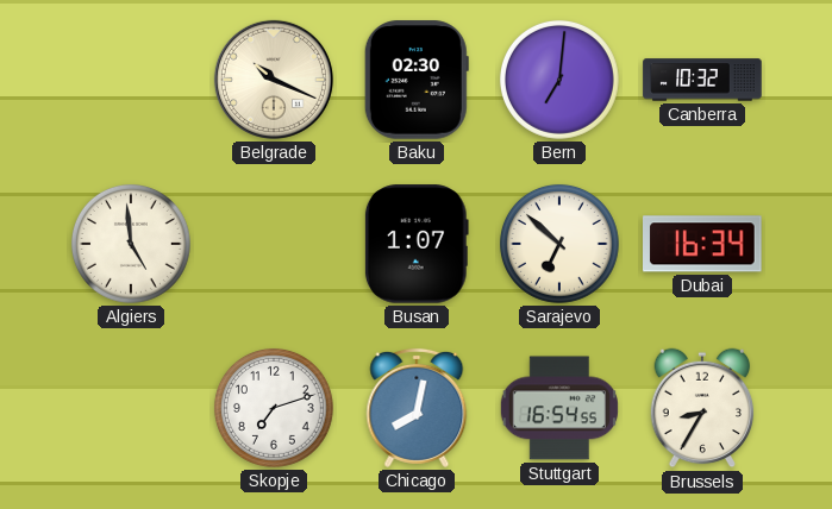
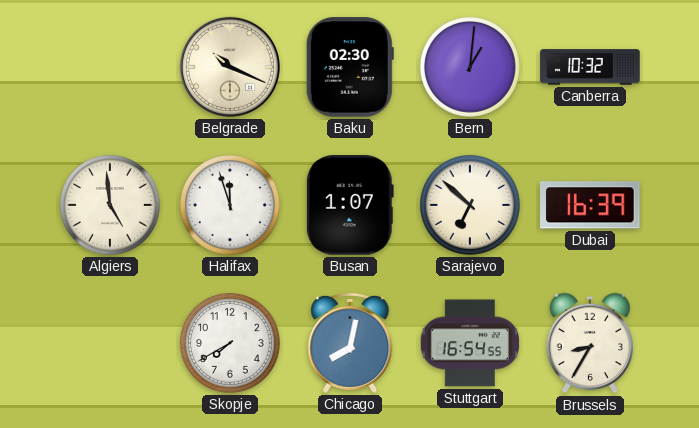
Bern: 7:01 -> 1:01 (470, 67)
Halifax: none -> 11:57 (230, 205)
Dubai: 16:34 -> 16:39 (591, 205)
Skopje: 7:12 -> 7:40 (230, 343)
